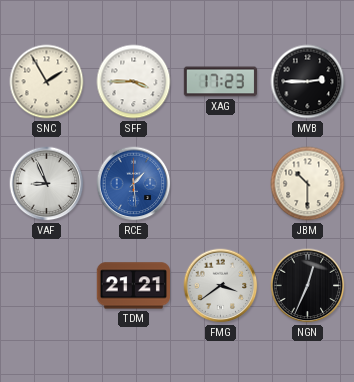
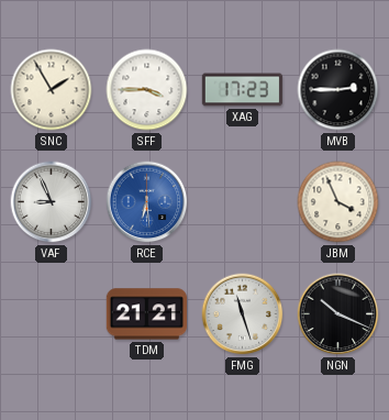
RCE: 1:29 -> 6:29 (147, 202)
JBM: 10:30 -> 3:56 (338, 202)
FMG: 3:39 -> 11:27 (243, 314)
NGN: 12:34 -> 10:19 (338, 314)
